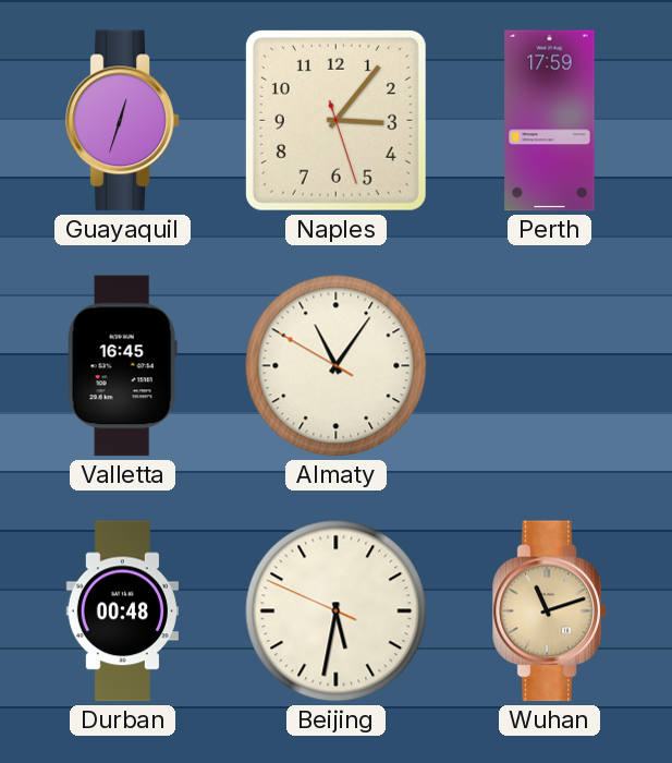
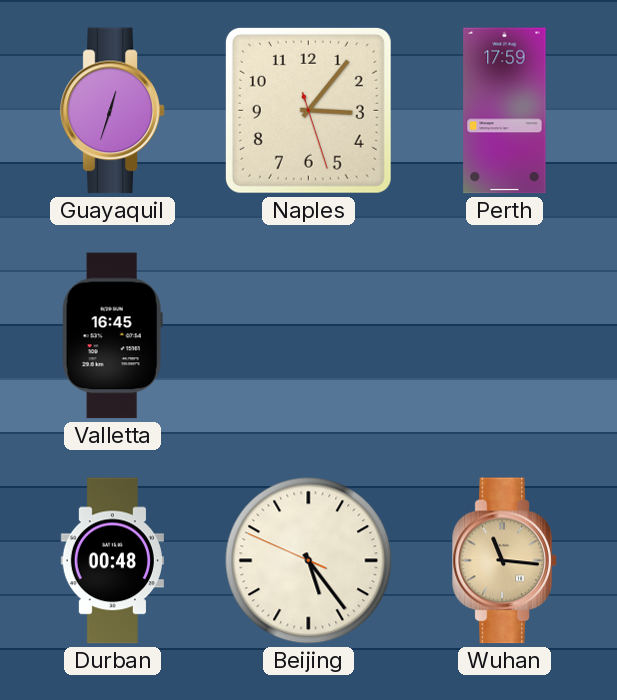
Almaty: 11:05 -> none (337, 366)
Beijing: 5:31 -> 5:23 (309, 561)
Wuhan: 11:12 -> 11:16 (505, 561)
